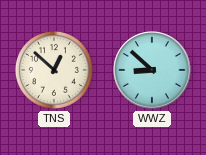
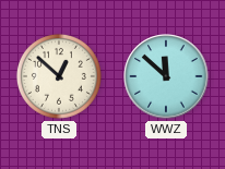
WWZ: 8:52 -> 11:52 (166, 76)
